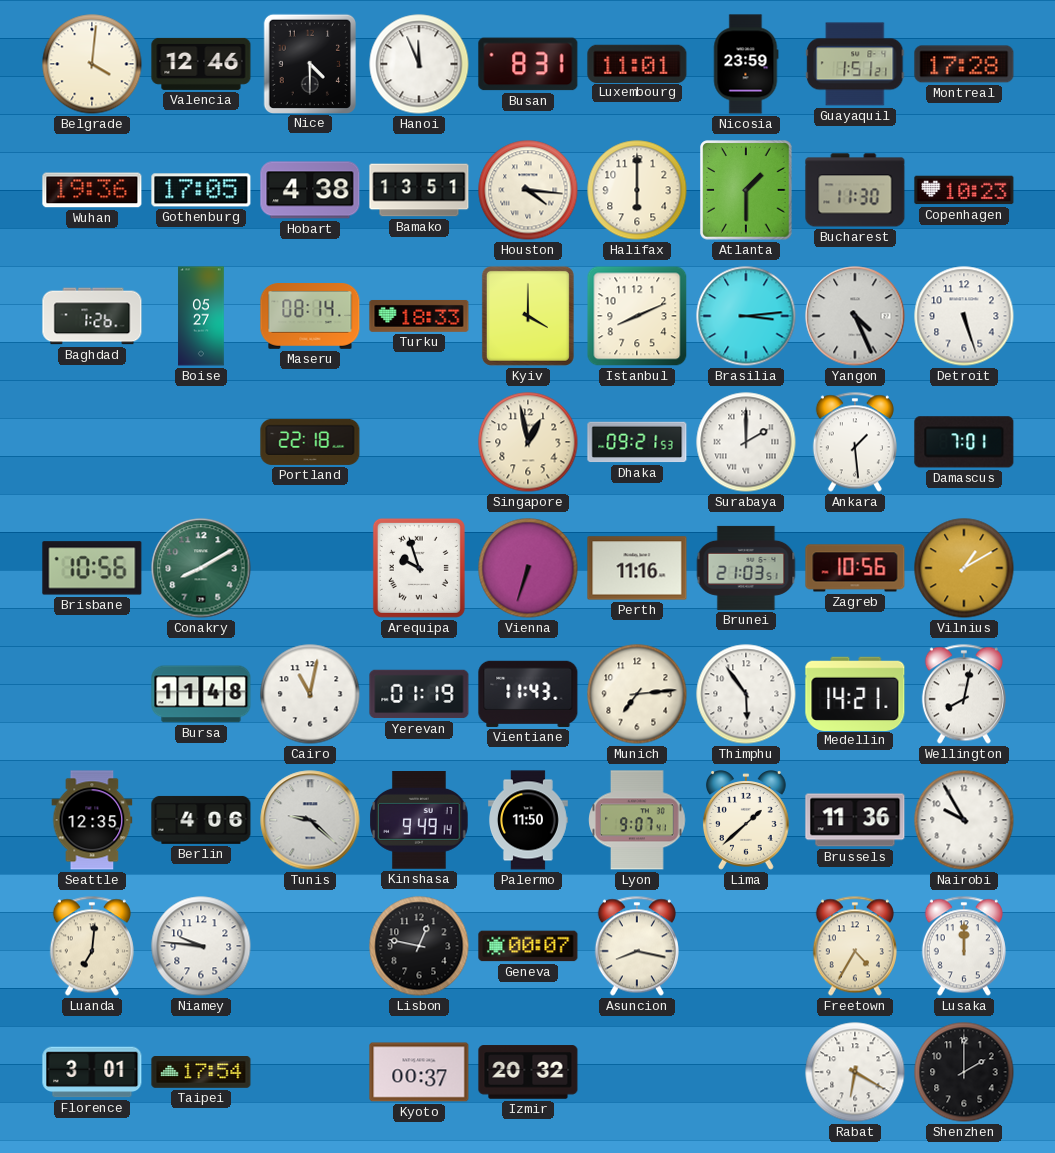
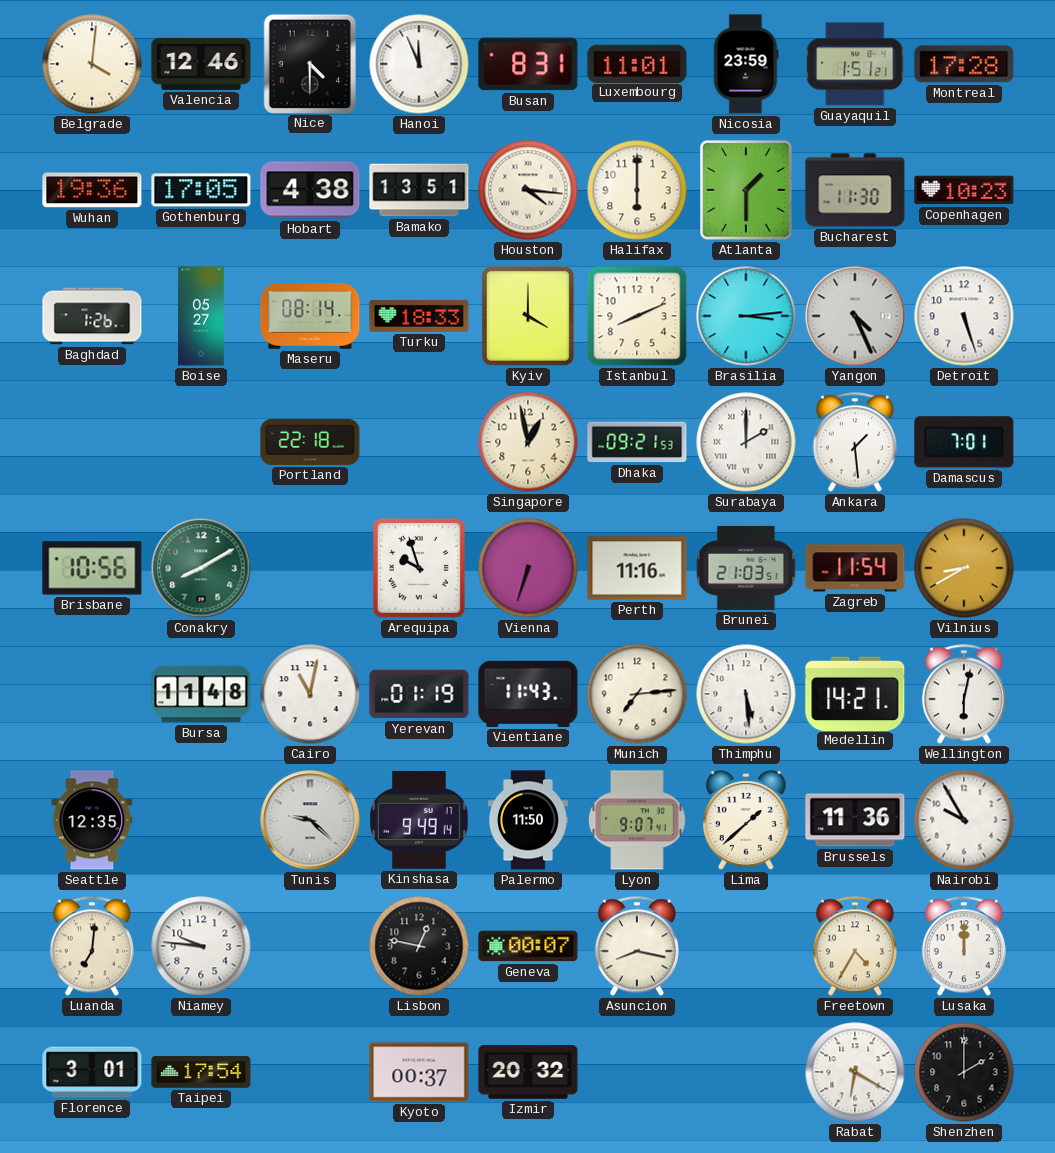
Zagreb: 10:56 -> 11:54 (855, 568)
Vilnius: 1:10 -> 8:40 (964, 568)
Thimphu: 5:54 -> 5:29 (746, 694)
Wellington: 8:02 -> 6:02 (964, 694)
Berlin: 4:06 -> none (201, 820)
